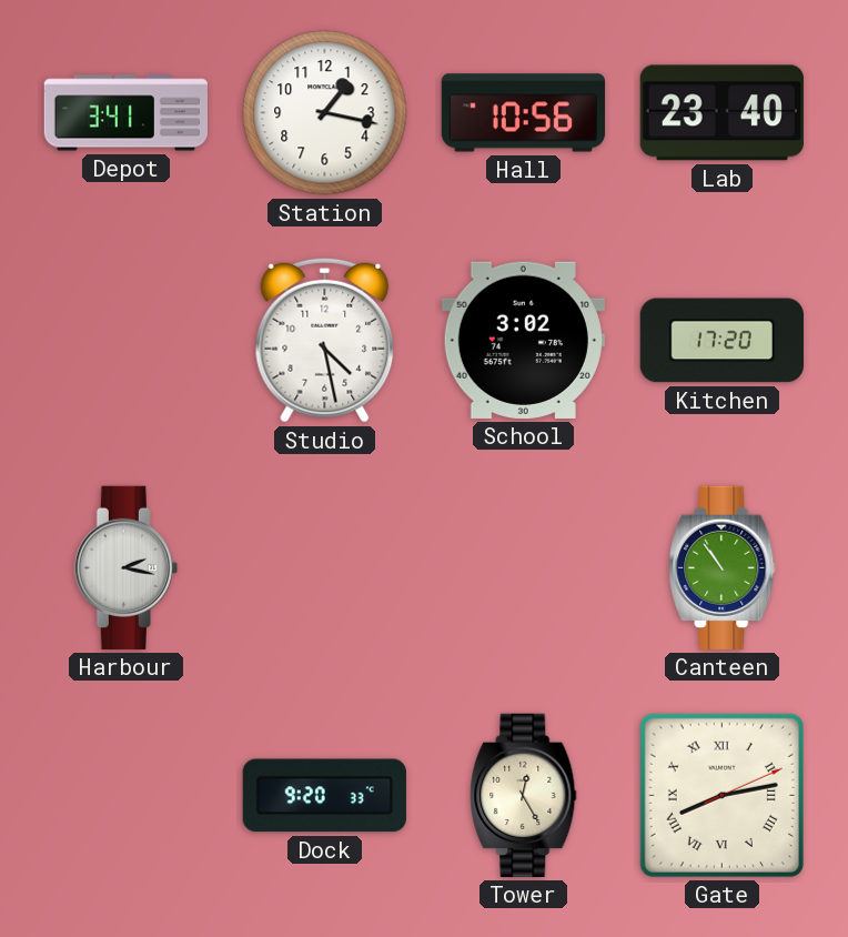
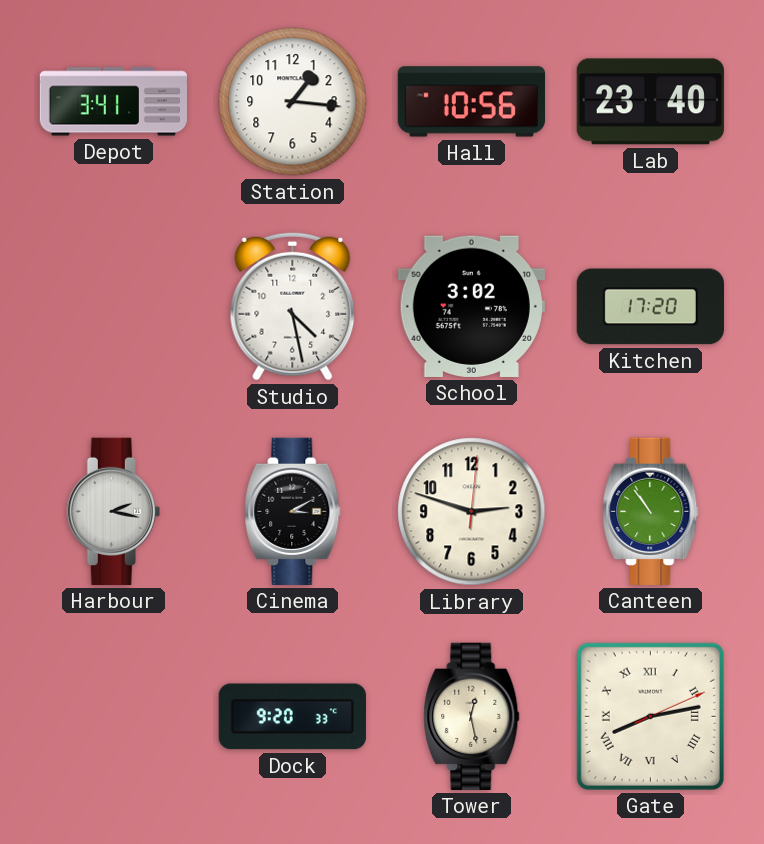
Station: 1:17 -> 1:16 (293, 102)
Cinema: none -> 3:10 (293, 511)
Library: none -> 2:48 (472, 512)
Tower: 12:25 -> 12:28 (472, 716)
